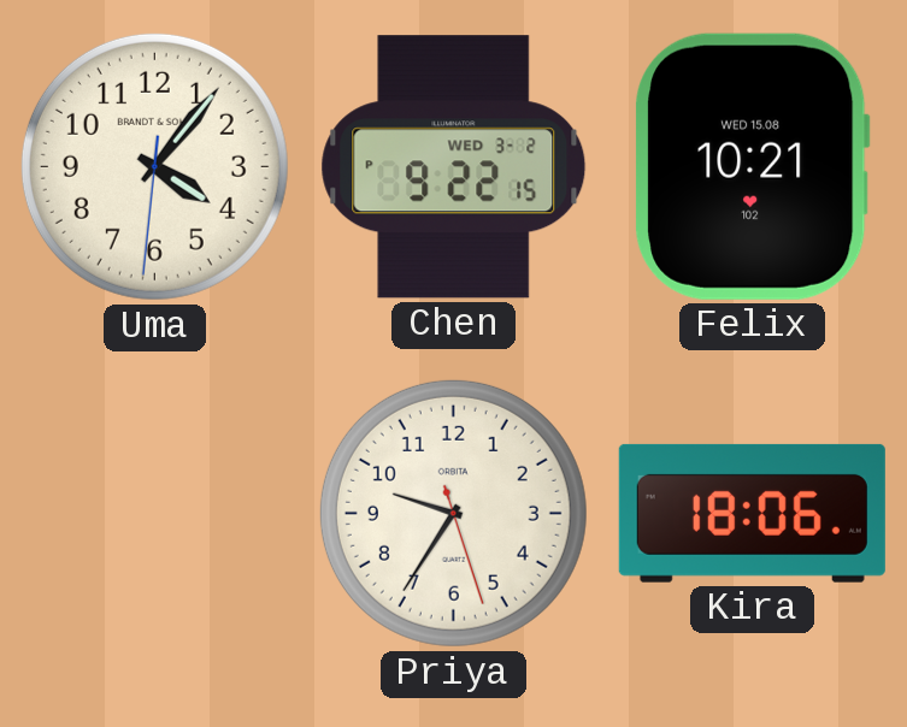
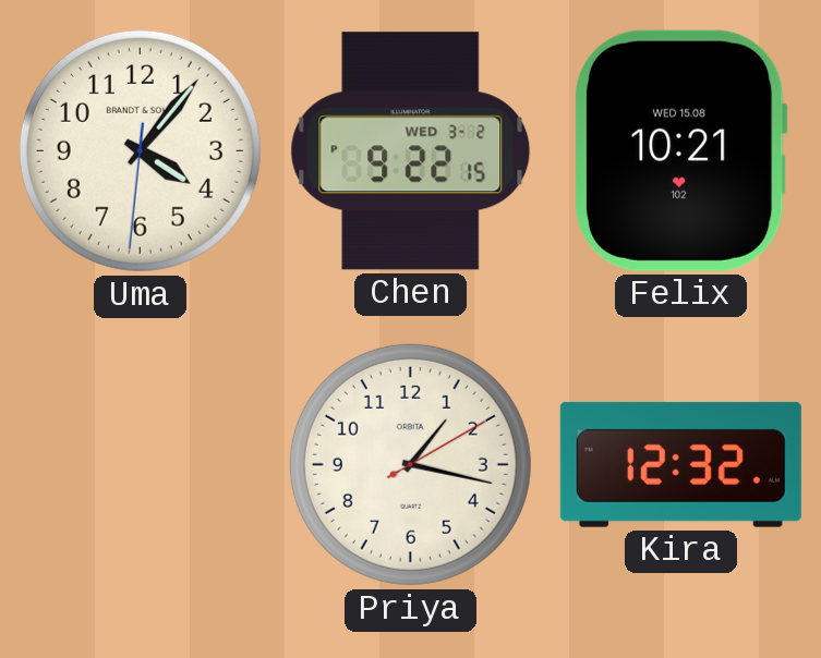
Priya: 9:35 -> 1:17 (410, 464)
Kira: 18:06 -> 12:32 (680, 464)
